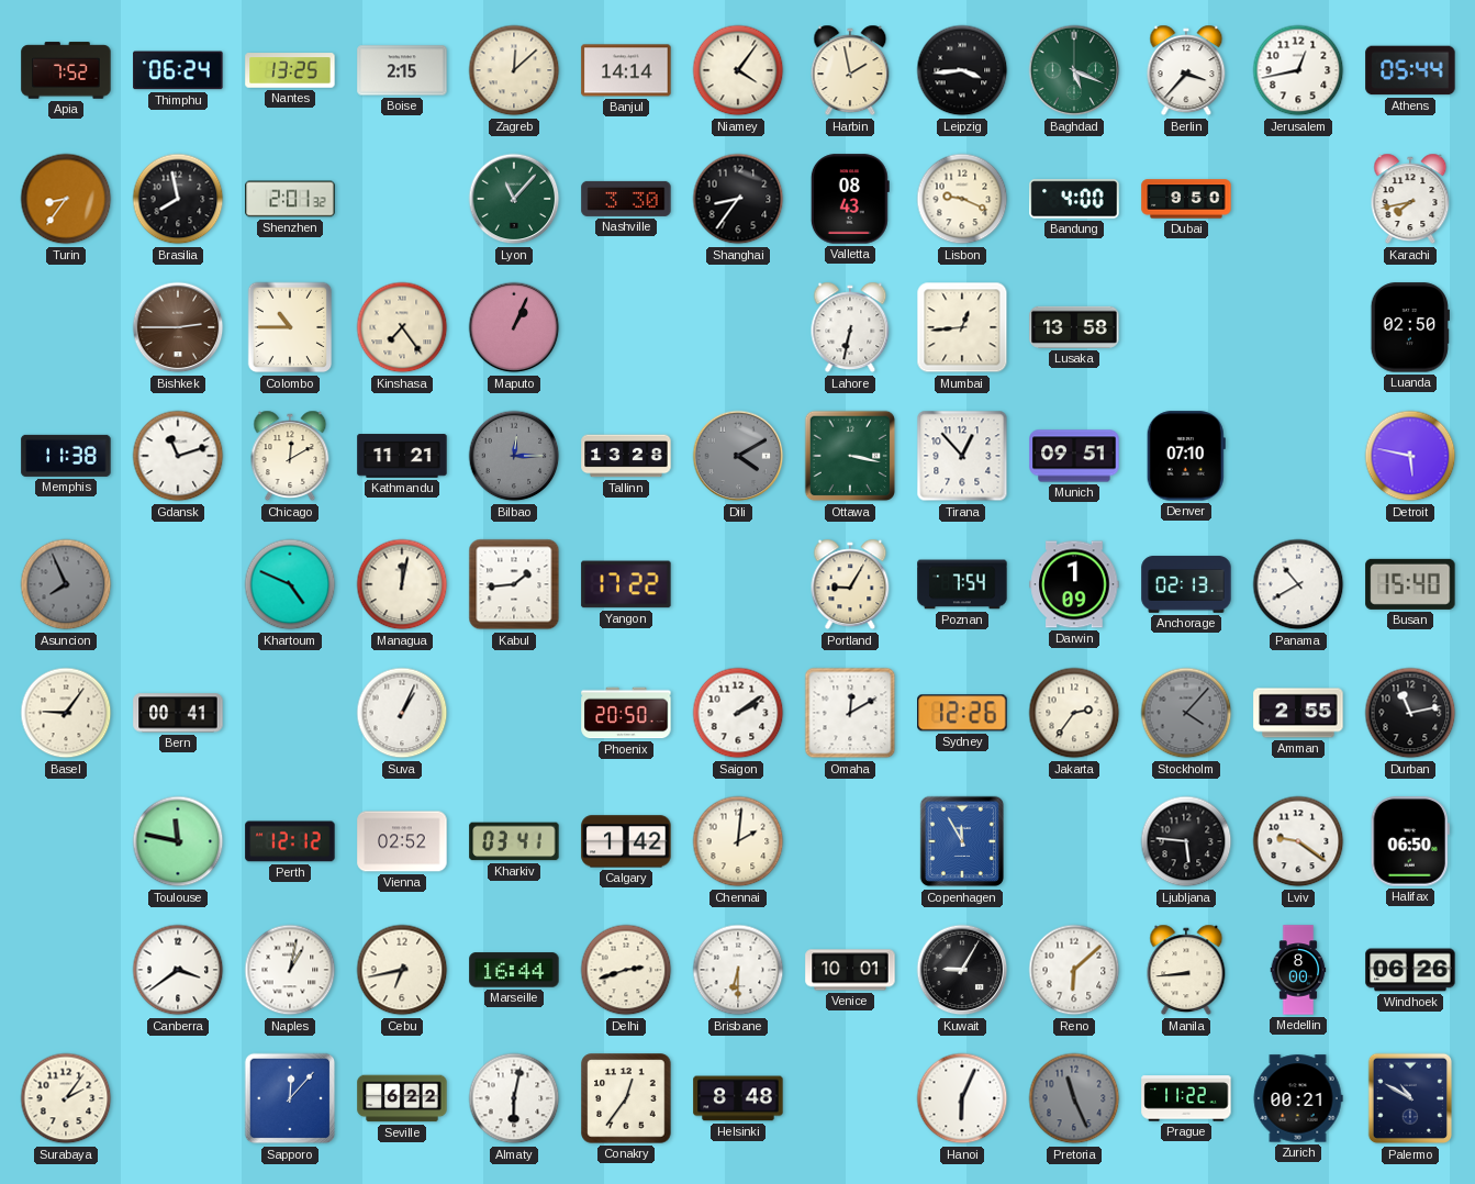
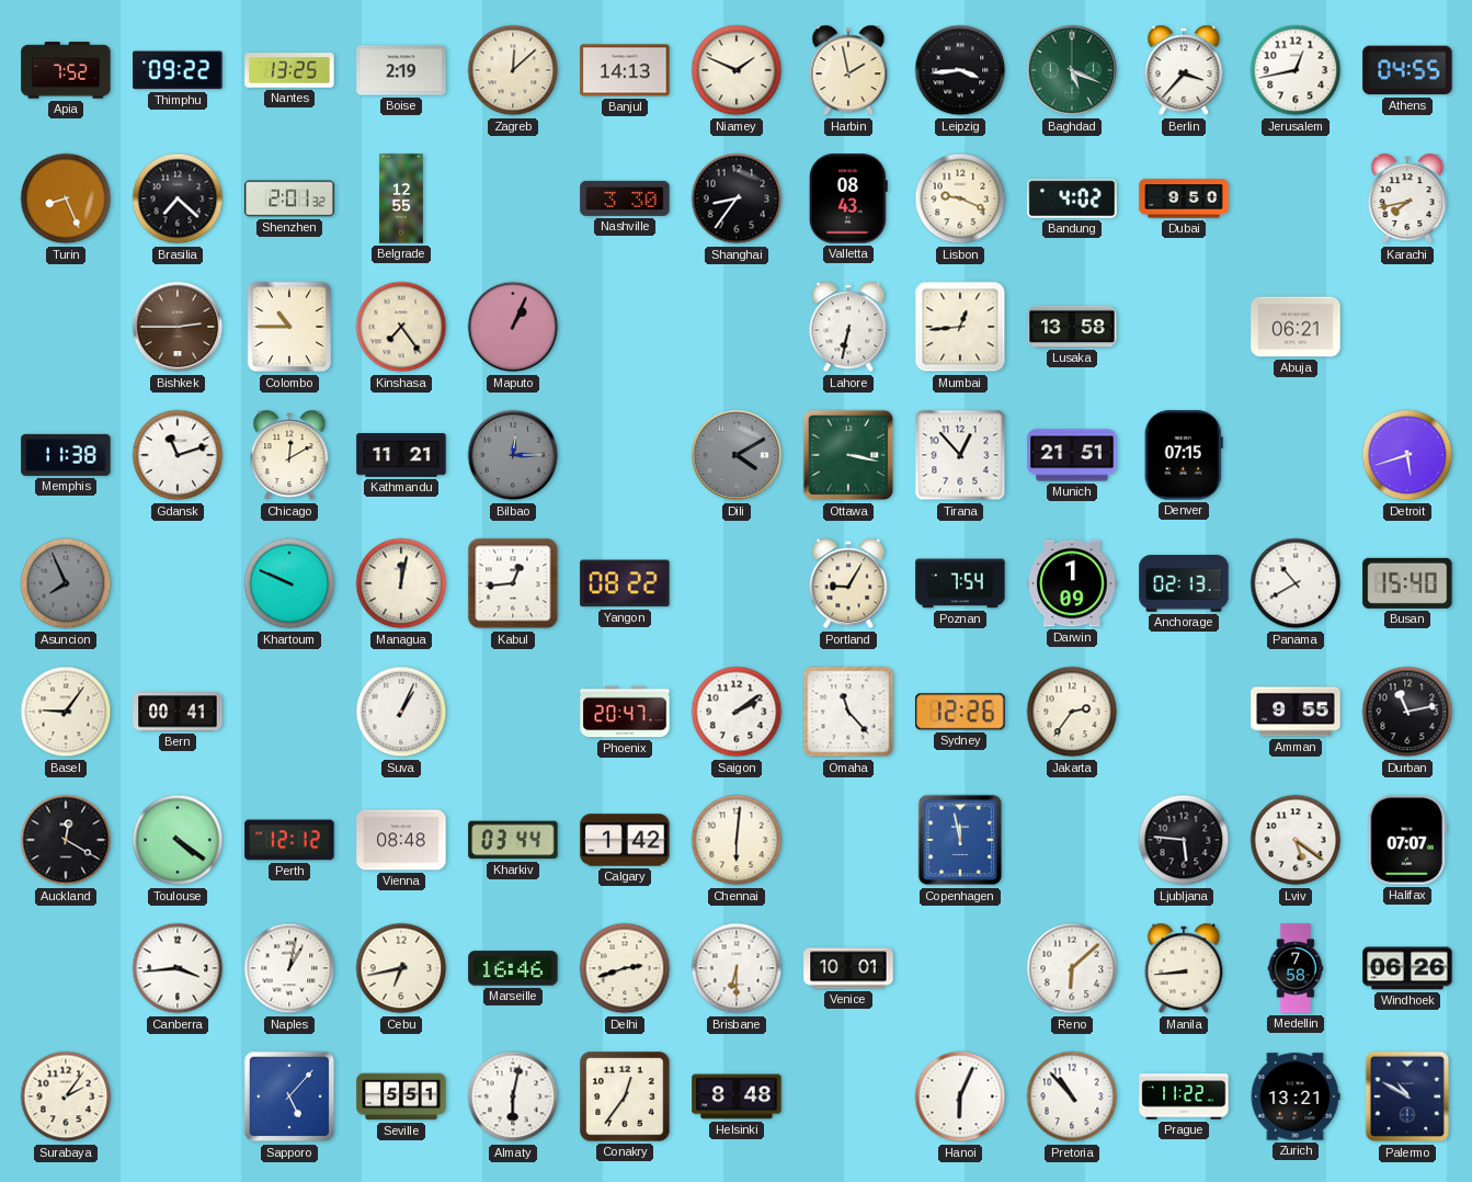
Thimphu: 06:24 -> 09:22 (178, 70)
Boise: 2:15 -> 2:19 (401, 70)
Banjul: 14:14 -> 14:13 (625, 70)
Niamey: 4:06 -> 1:49 (737, 70)
Athens: 05:44 -> 04:55 (1407, 70)
Turin: 8:36 -> 8:26 (66, 198)
Brasilia: 7:58 -> 7:22 (178, 198)
Belgrade: none -> 12:55 (401, 198)
Lyon: 11:07 -> none (514, 199)
Bandung: 4:00 -> 4:02 (1072, 198)
Abuja: none -> 06:21 (1296, 327)
Luanda: 02:50 -> none (1410, 327)
Tallinn: 13:28 -> none (626, 456)
Munich: 09:51 -> 21:51 (1072, 455)
Denver: 07:10 -> 07:15 (1184, 455)
Detroit: 5:47 -> 5:42 (1407, 455)
Khartoum: 4:49 -> 9:49 (289, 583)
Kabul: 1:44 -> 12:44 (513, 583)
Yangon: 17:22 -> 08:22 (625, 583)
Phoenix: 20:50 -> 20:47 (625, 712)
Omaha: 12:10 -> 11:23 (848, 712)
Stockholm: 4:07 -> none (1186, 713)
Amman: 2:55 -> 9:55 (1296, 712)
Auckland: none -> 12:20 (66, 840)
Toulouse: 11:47 -> 4:21 (178, 840)
Vienna: 02:52 -> 08:48 (401, 840)
Kharkiv: 03:41 -> 03:44 (513, 840)
Chennai: 2:01 -> 6:01 (737, 840)
Copenhagen: 11:55 -> 11:58 (959, 840)
Lviv: 9:21 -> 5:21 (1296, 840)
Halifax: 06:50 -> 07:07 (1407, 840)
Canberra: 3:39 -> 3:44 (178, 968)
Marseille: 16:44 -> 16:46 (513, 968)
Kuwait: 9:05 -> none (962, 970)
Medellin: 8:00 -> 7:58 (1296, 968)
Sapporo: 12:07 -> 5:07 (289, 1096)
Seville: 6:22 -> 5:51 (401, 1096)
Pretoria: 11:26 -> 10:53 (1072, 1096)
Pretoria dial: grey -> white (1072, 1096)
Zurich: 00:21 -> 13:21 (1296, 1096)
